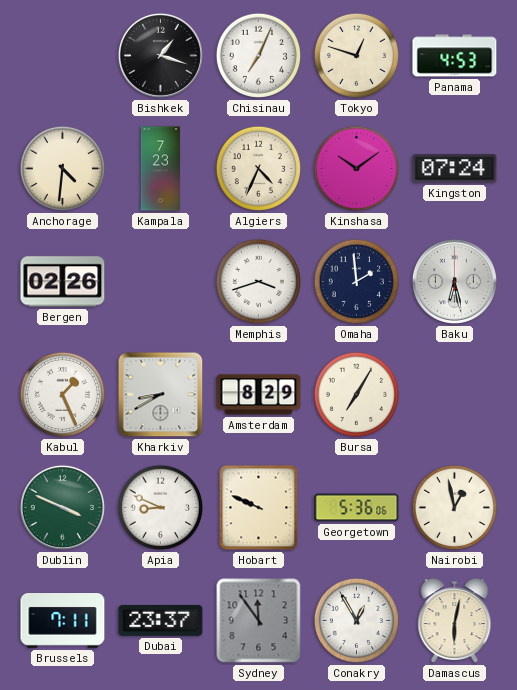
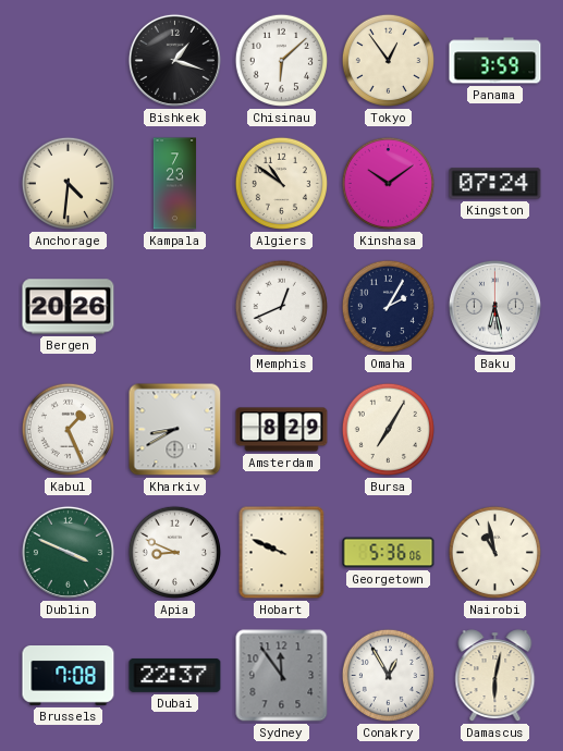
Chisinau: 7:04 -> 6:08 (281, 60)
Tokyo: 12:48 -> 12:54 (388, 60)
Panama: 4:53 -> 3:59 (495, 61)
Algiers: 4:34 -> 10:51 (281, 183)
Bergen: 02:26 -> 20:26 (69, 307)
Memphis: 3:42 -> 12:41 (281, 306)
Omaha: 1:59 -> 2:05 (388, 306)
Nairobi: 12:58 -> 10:58 (494, 552)
Brussels: 7:11 -> 7:08 (69, 676)
Dubai: 23:37 -> 22:37 (175, 675)
